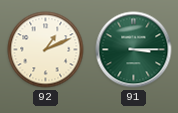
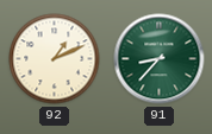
91: 3:15 -> 8:37 (160, 59)
